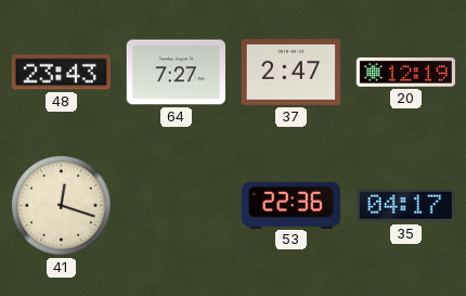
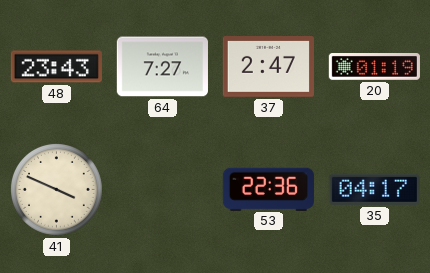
20: 12:19 -> 01:19 (374, 67)
41: 12:18 -> 3:49 (57, 190)
